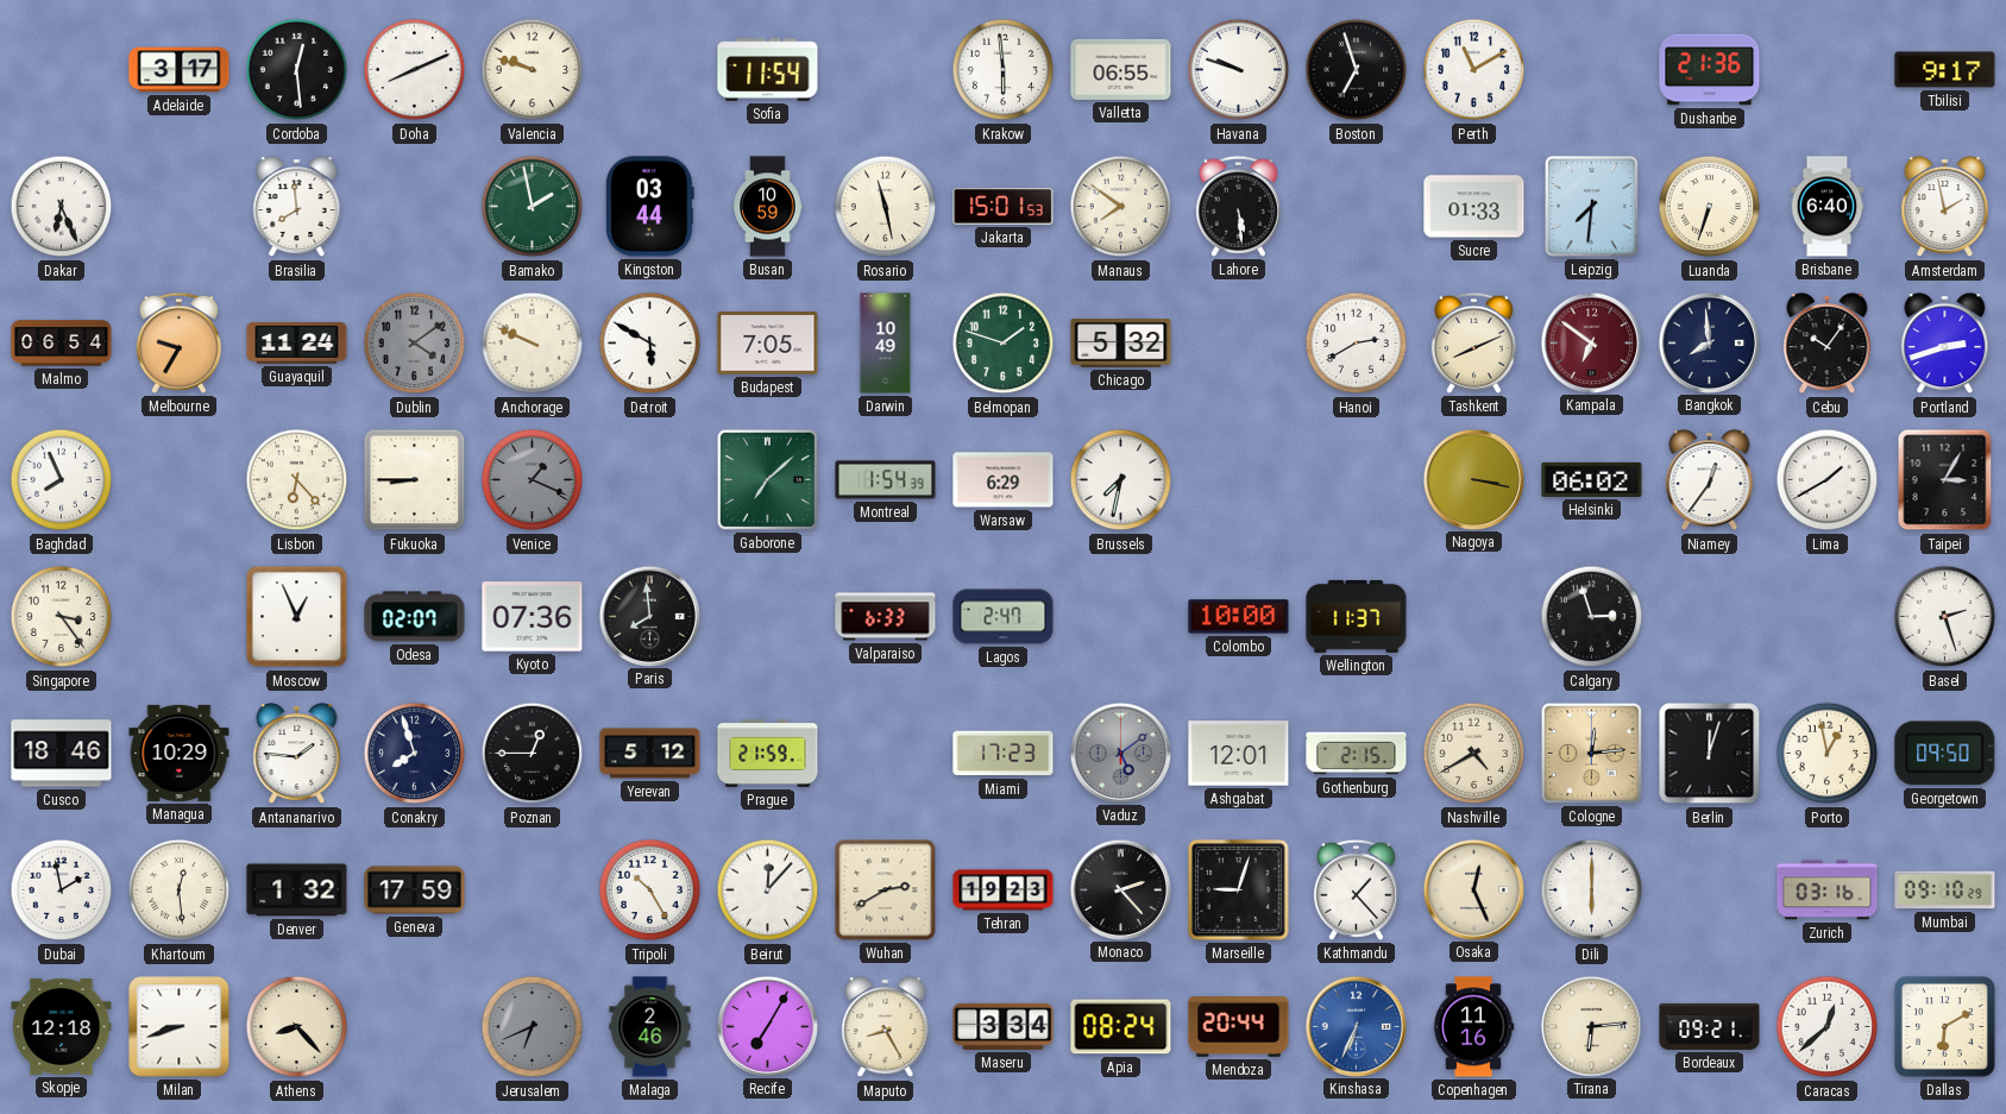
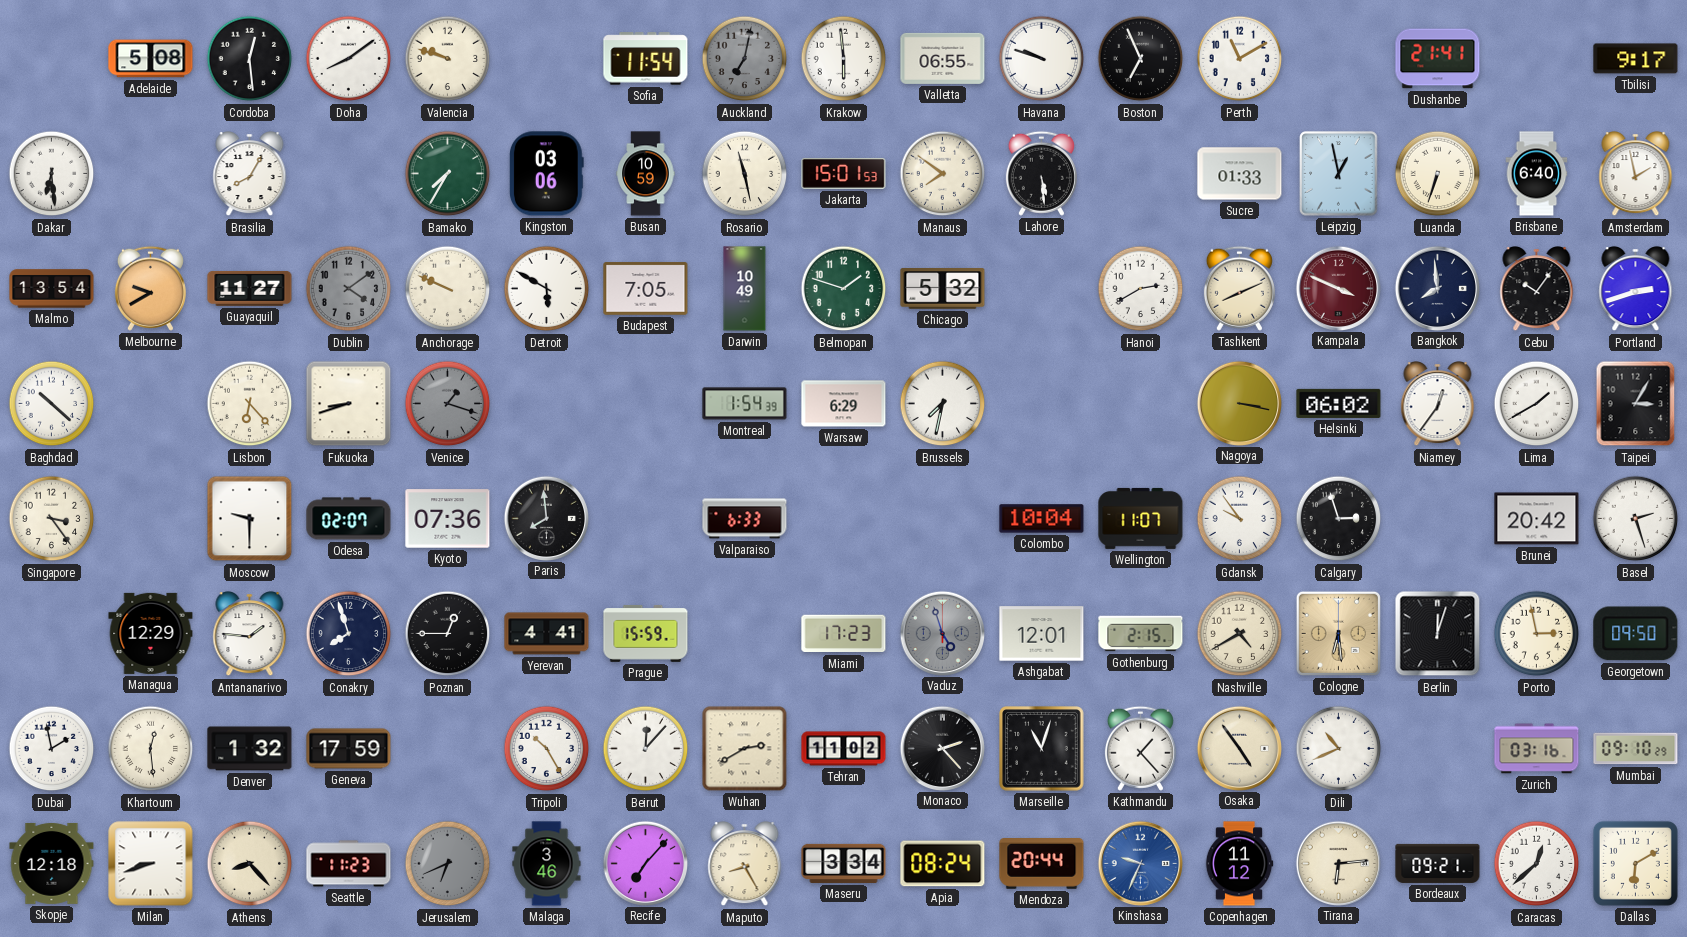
Adelaide: 3:17 -> 5:08 (151, 59)
Doha: 8:11 -> 8:09 (349, 59)
Auckland: none -> 7:02 (745, 59)
Boston: 6:57 -> 6:56 (1141, 59)
Dushanbe: 21:36 -> 21:41 (1438, 59)
Dakar: 6:26 -> 6:29 (52, 174)
Brasilia: 7:59 -> 8:05 (250, 174)
Bamako: 1:58 -> 7:35 (448, 174)
Kingston: 03:44 -> 03:06 (546, 174)
Leipzig: 7:31 -> 12:58 (1339, 174)
Malmo: 06:54 -> 13:54 (52, 289)
Melbourne: 9:35 -> 9:40 (150, 288)
Guayaquil: 11:24 -> 11:27 (250, 288)
Kampala: 6:51 -> 3:49 (1338, 288)
Baghdad: 7:56 -> 10:22 (52, 404)
Fukuoka: 8:45 -> 8:42 (349, 404)
Venice: 1:19 -> 1:18 (448, 404)
Gaborone: 7:08 -> none (767, 479)
Moscow: 12:56 -> 9:30 (250, 519)
Lagos: 2:47 -> none (1004, 617)
Colombo: 10:00 -> 10:04 (1042, 519)
Wellington: 11:37 -> 11:07 (1141, 518)
Gdansk: none -> 9:54 (1240, 519)
Brunei: none -> 20:42 (1537, 519)
Cusco: 18:46 -> none (62, 754)
Managua: 10:29 -> 12:29 (151, 633)
Yerevan: 5:12 -> 4:41 (547, 634)
Prague: 21:59 -> 15:59 (646, 633)
Vaduz: 5:09 -> 4:57 (942, 633)
Cologne: 12:14 -> 6:29 (1338, 633)
Porto: 12:58 -> 2:58 (1537, 634)
Tehran: 19:23 -> 11:02 (844, 749)
Marseille: 9:03 -> 11:03 (1042, 749)
Osaka: 12:26 -> 4:54 (1239, 748)
Dili: 6:00 -> 10:41 (1339, 749)
Seattle: none -> 11:23 (349, 864)
Malaga: 2:46 -> 3:46 (547, 864)
Recife: 7:05 -> 7:07 (645, 863)
Kinshasa: 6:34 -> 9:34 (1140, 863)
Copenhagen: 11:16 -> 11:12 (1239, 864)
